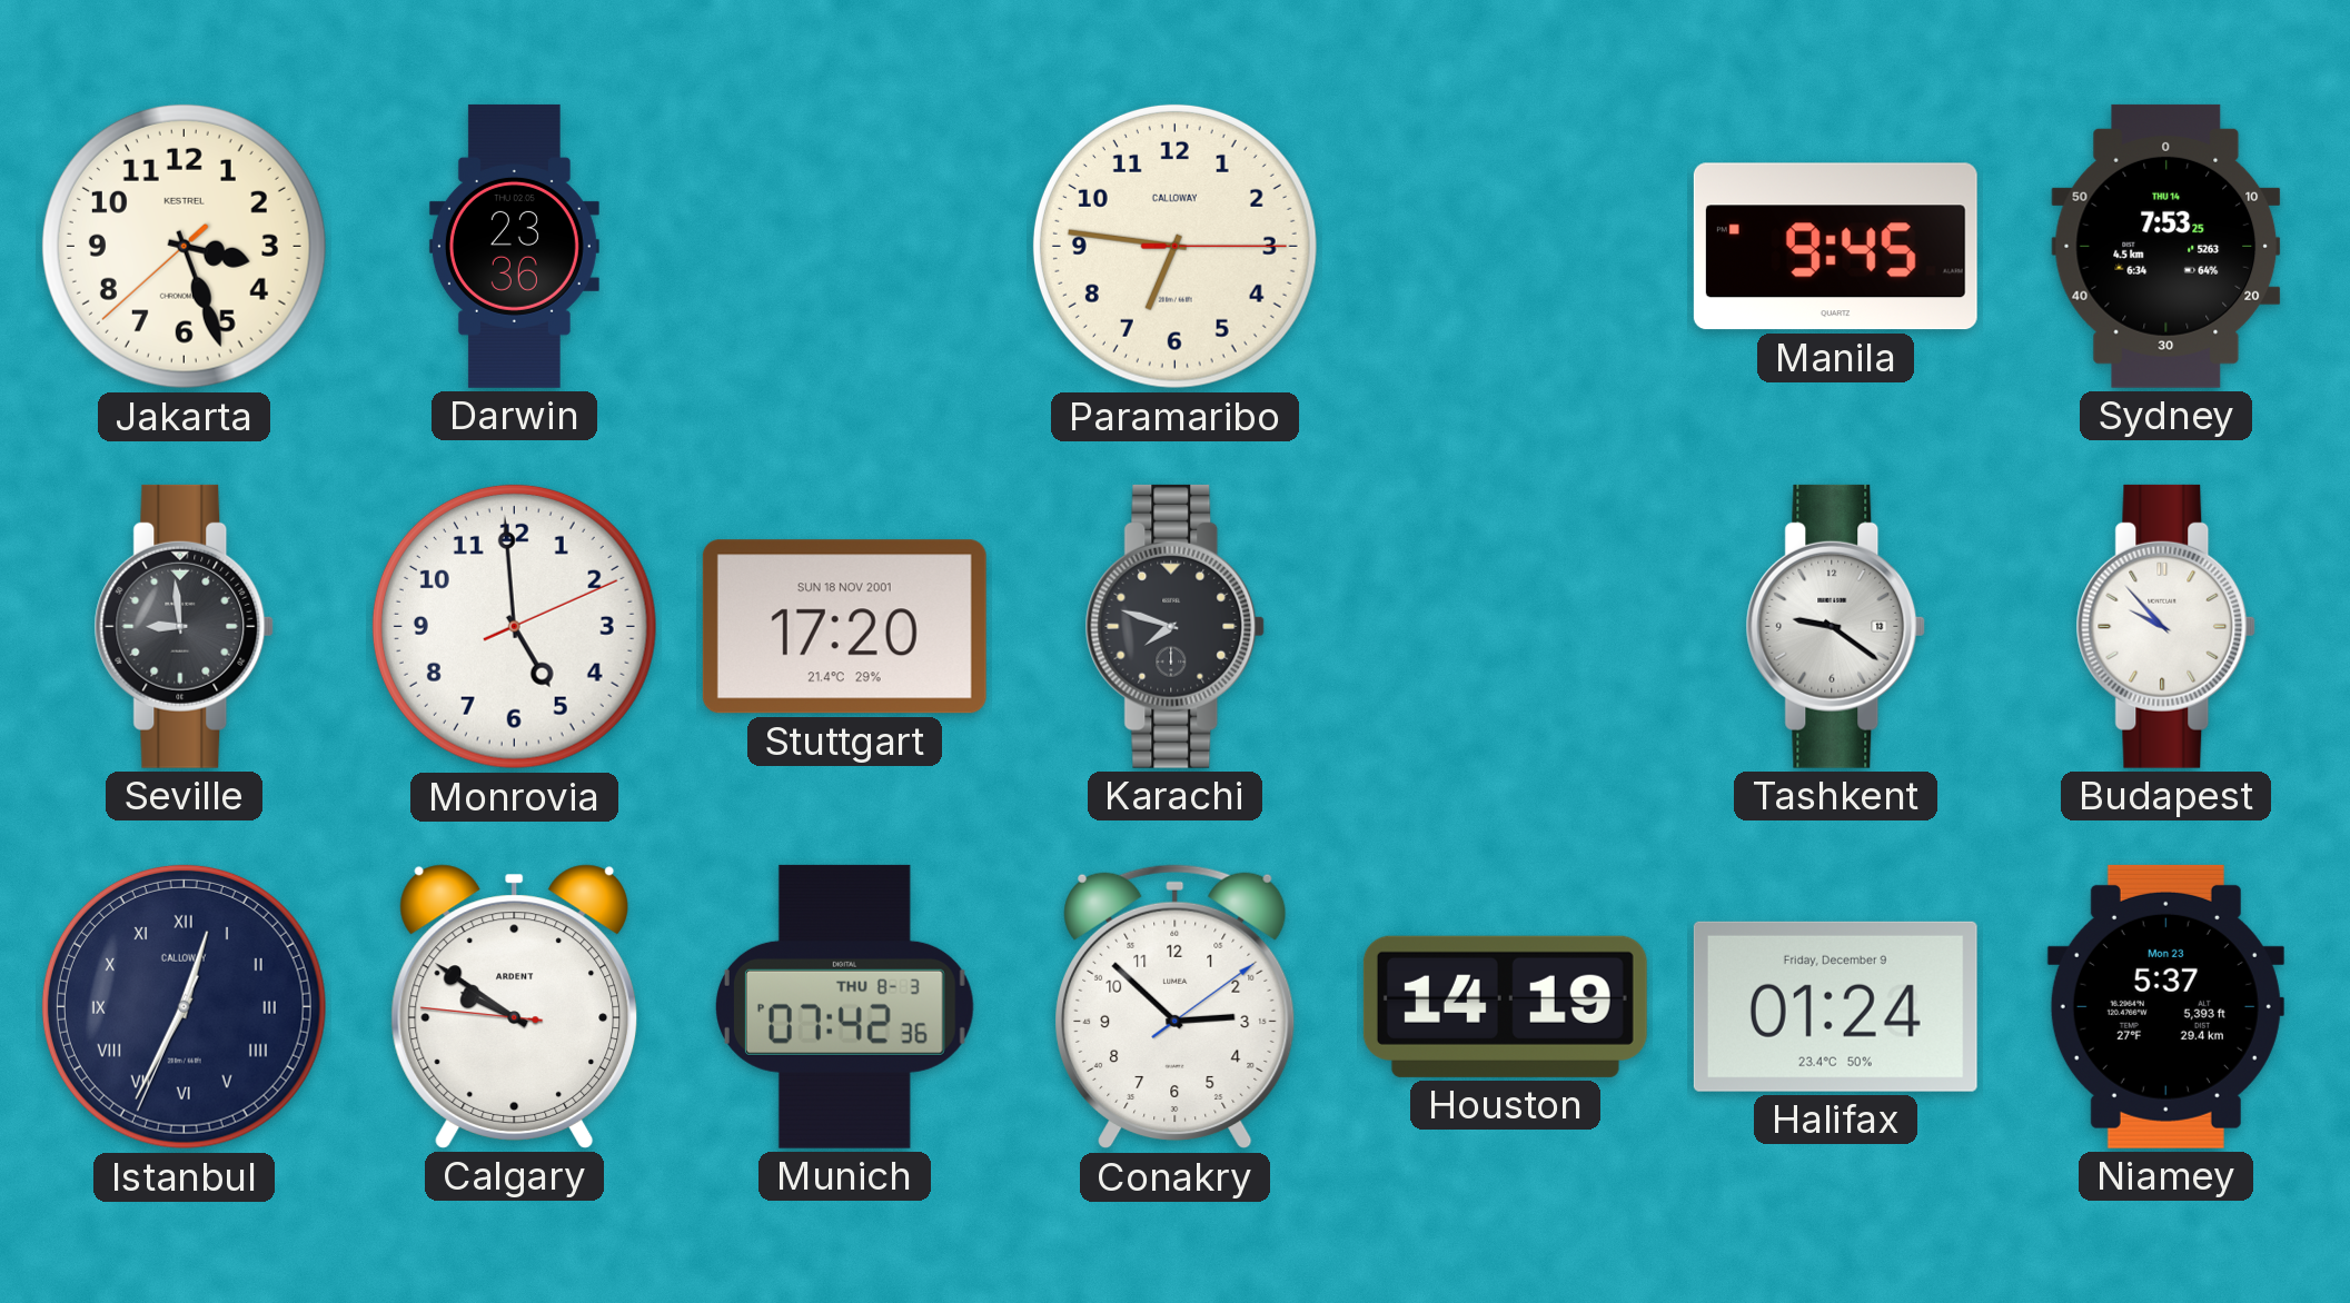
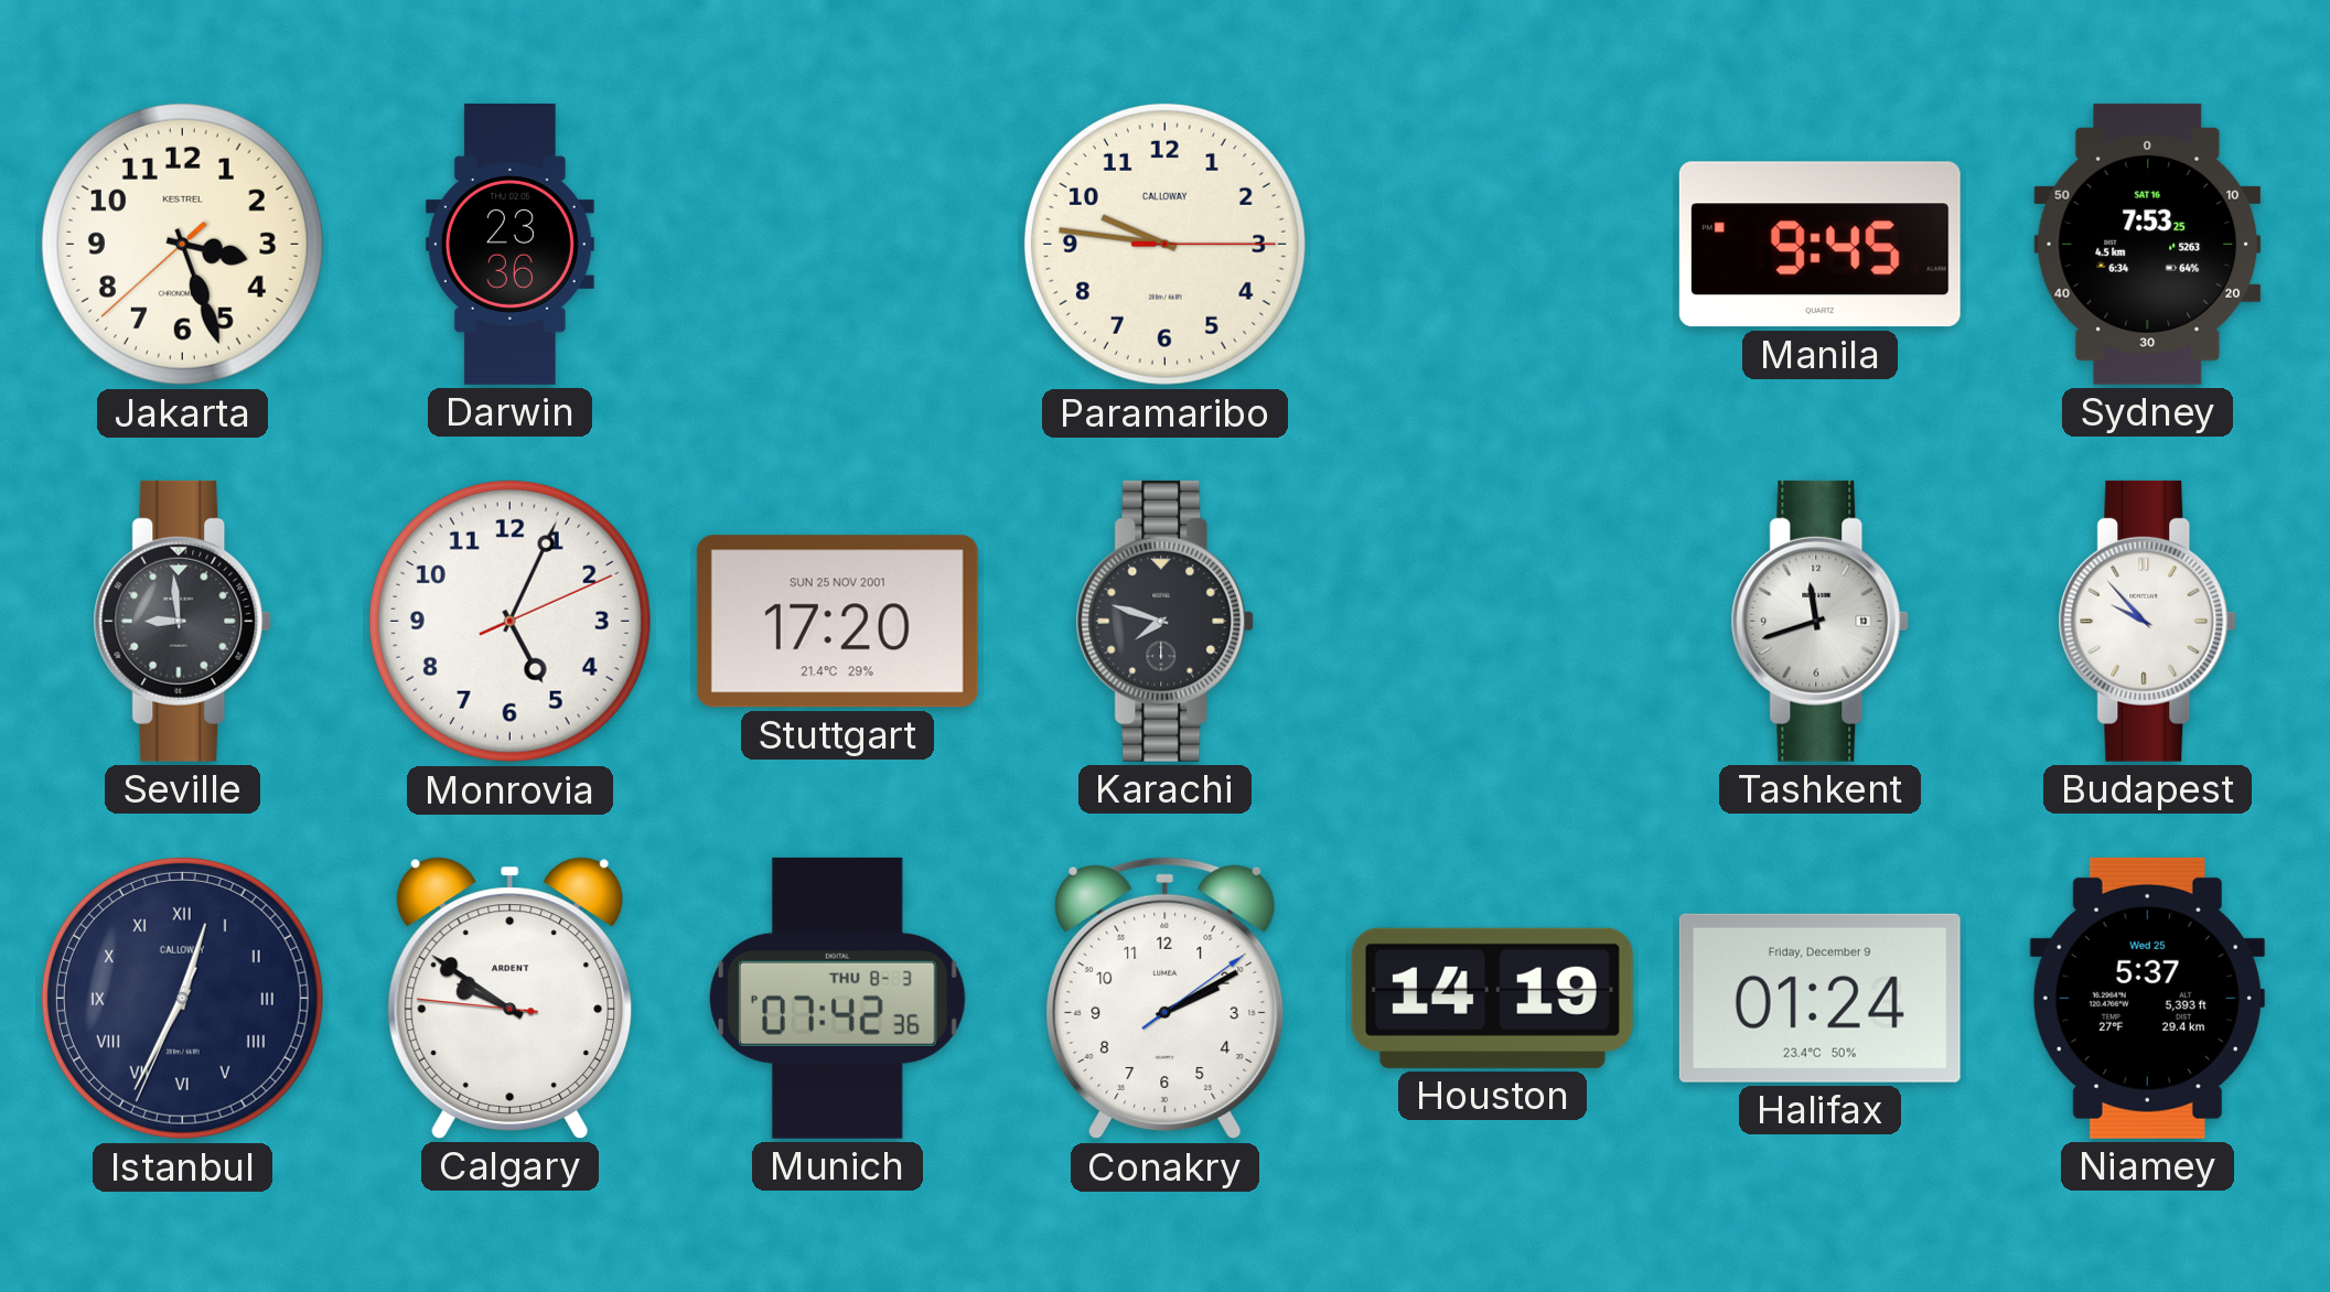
Paramaribo: 6:46 -> 9:46 (1164, 244)
Sydney date: THU 14 -> SAT 16 (2148, 244)
Monrovia: 4:59 -> 5:04 (509, 621)
Stuttgart date: SUN 18 NOV 2001 -> SUN 25 NOV 2001 (837, 622)
Tashkent: 9:21 -> 11:42 (1821, 621)
Conakry: 2:52 -> 2:10 (1166, 999)
Niamey date: Mon 23 -> Wed 25 (2147, 998)
